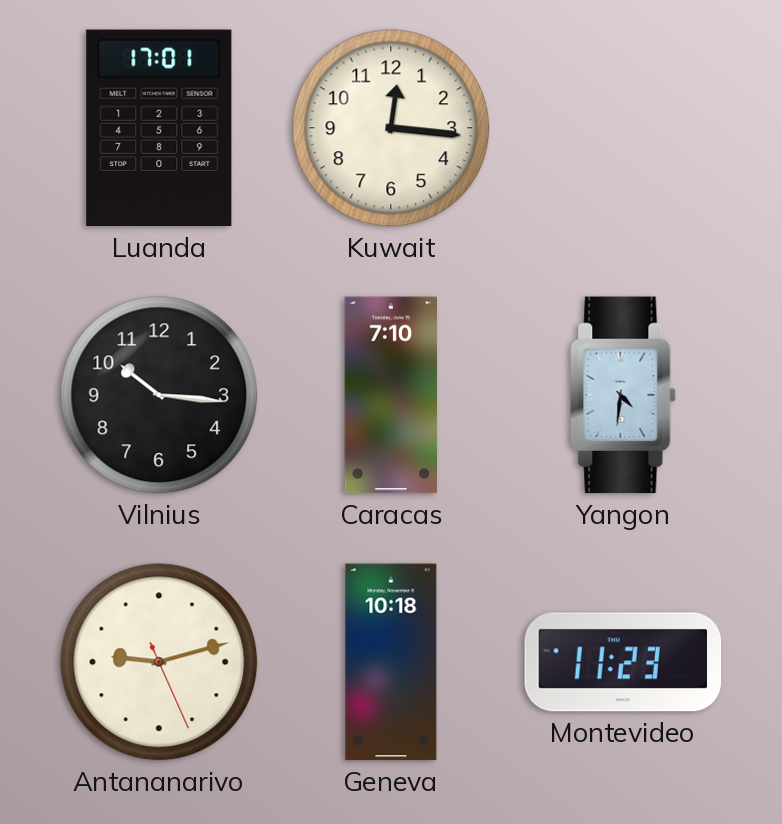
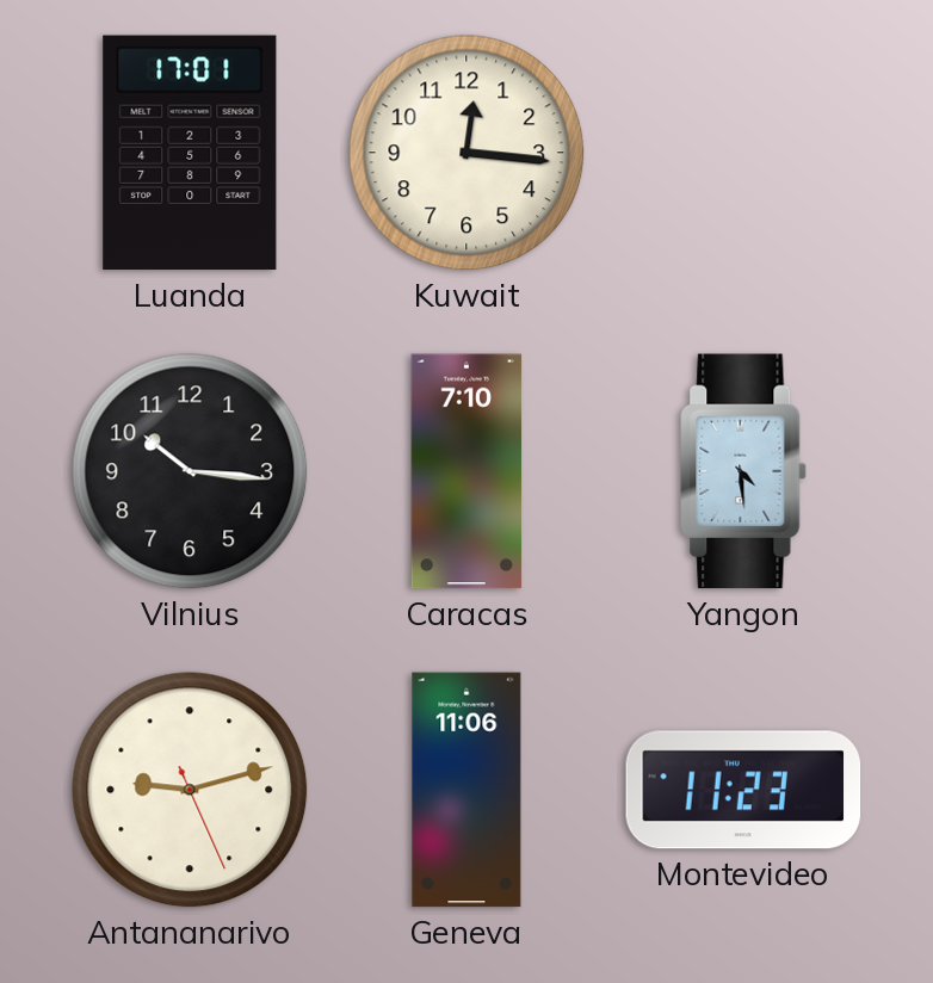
Yangon: 4:31 -> 4:29 (743, 471)
Geneva: 10:18 -> 11:06 (466, 790)
